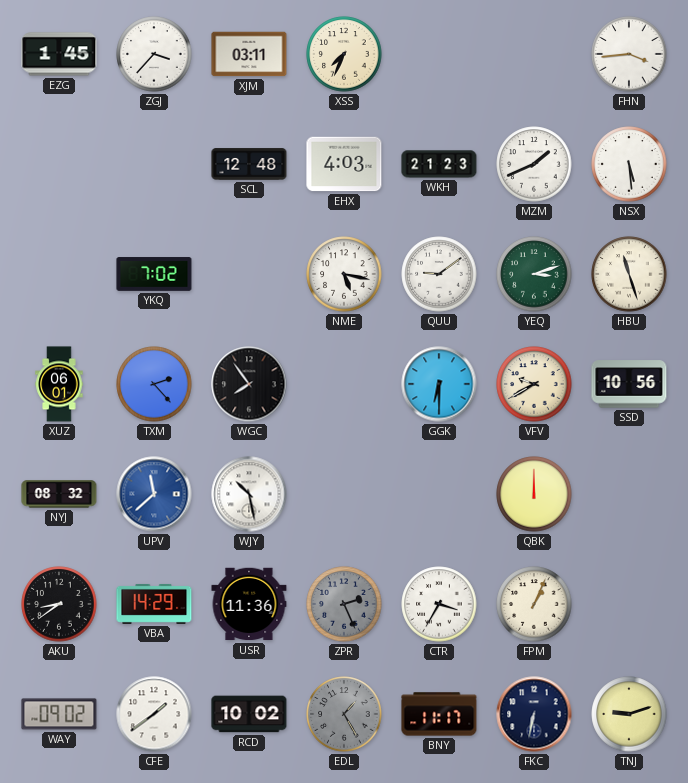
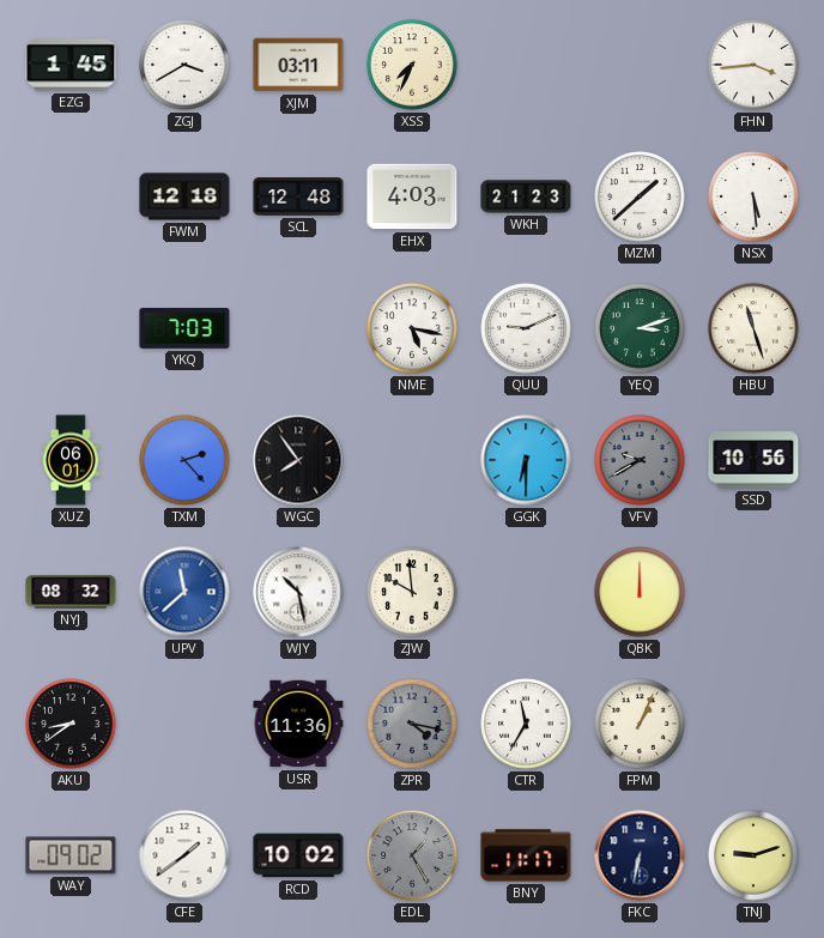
ZGJ: 3:37 -> 3:40 (184, 65)
FWM: none -> 12:18 (184, 196)
MZM: 1:41 -> 1:38 (640, 196)
YKQ: 7:02 -> 7:03 (184, 328)
QUU: 9:09 -> 9:11 (526, 328)
VFV dial: cream -> grey (640, 460)
ZJW: none -> 9:59 (412, 592)
VBA: 14:29 -> none (154, 604)
ZPR: 2:26 -> 4:17 (412, 724)
CTR: 3:35 -> 11:35 (526, 724)
